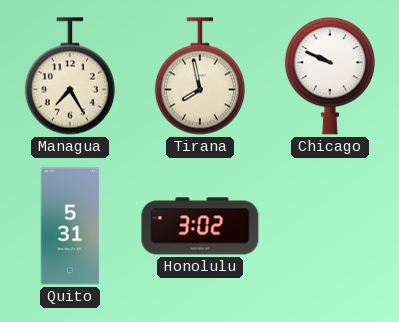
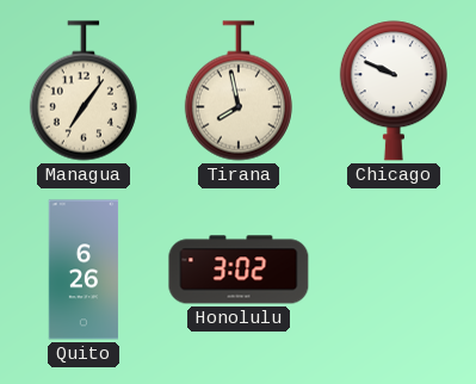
Managua: 7:25 -> 7:06 (84, 91)
Quito: 5:31 -> 6:26 (84, 270)
